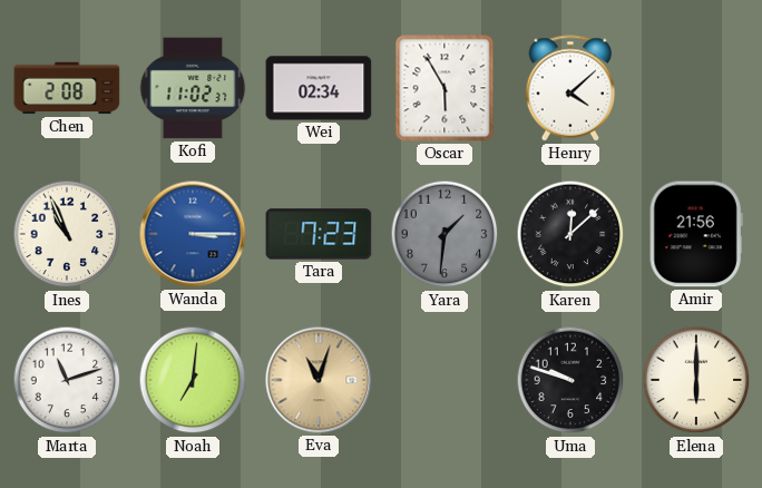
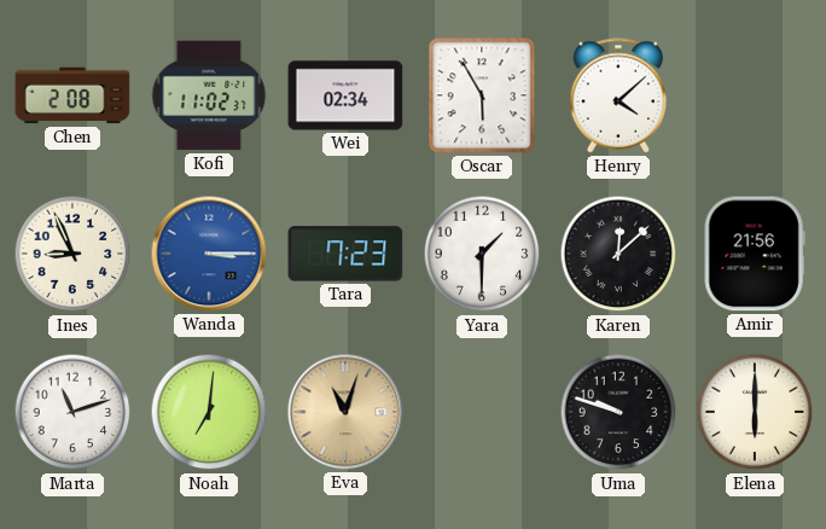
Ines: 10:56 -> 8:56 (72, 254)
Yara: 1:31 -> 1:30 (482, 254)
Yara dial: grey -> white (482, 254)
